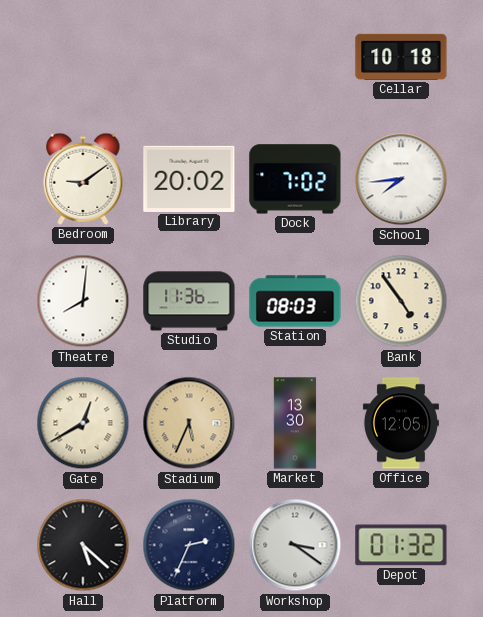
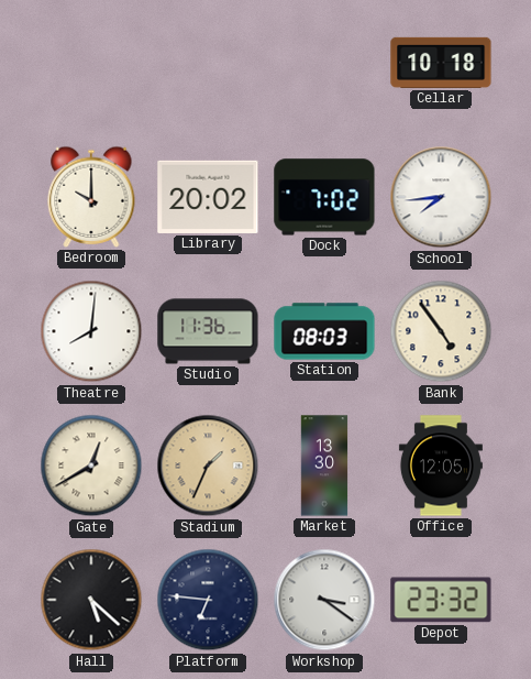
Bedroom: 9:09 -> 10:00 (91, 197)
Stadium: 5:34 -> 1:34 (208, 466)
Platform: 2:34 -> 6:46 (208, 600)
Depot: 01:32 -> 23:32 (441, 600)
